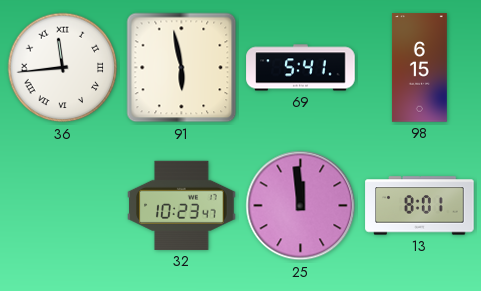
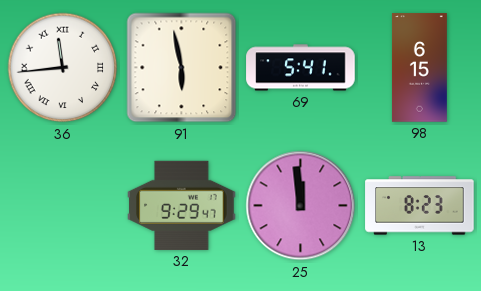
32: 10:23 -> 9:29 (182, 205)
13: 8:01 -> 8:23 (420, 206)
